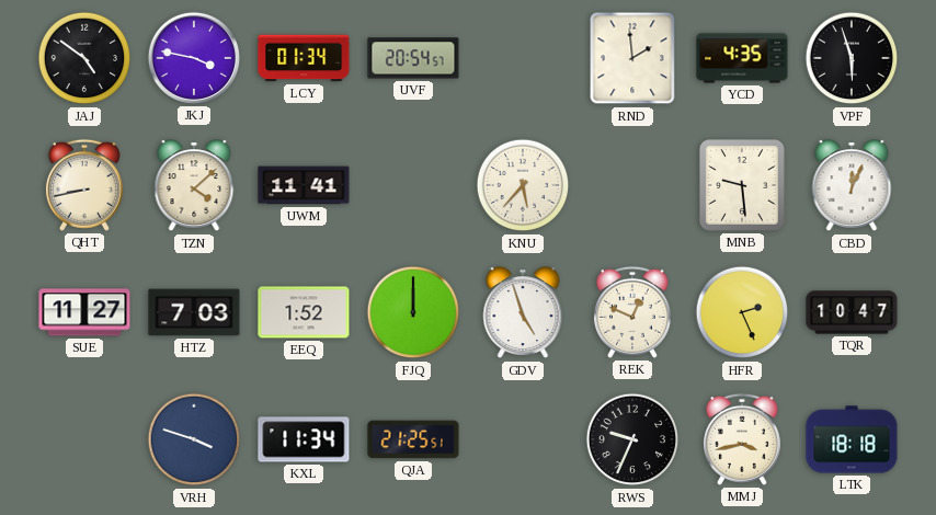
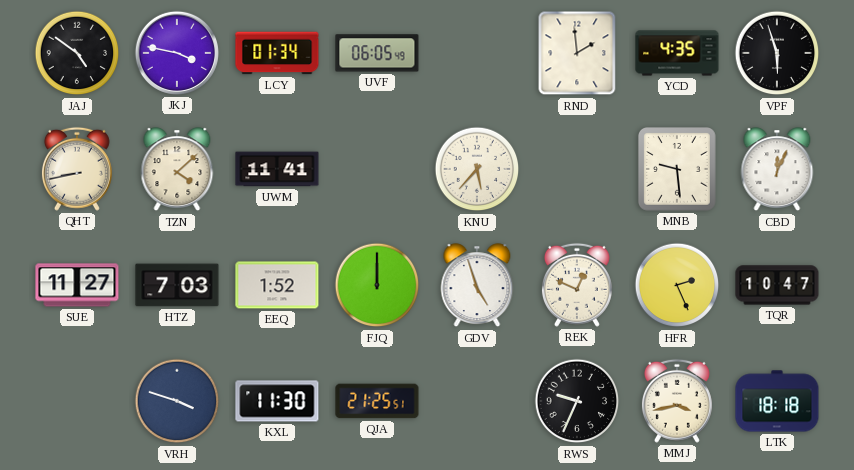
UVF: 20:54 -> 06:05 (377, 53)
KXL: 11:34 -> 11:30 (277, 401)
